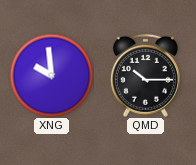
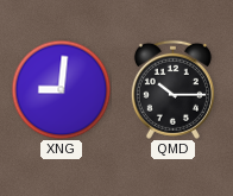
XNG: 9:59 -> 9:01 (61, 89)
